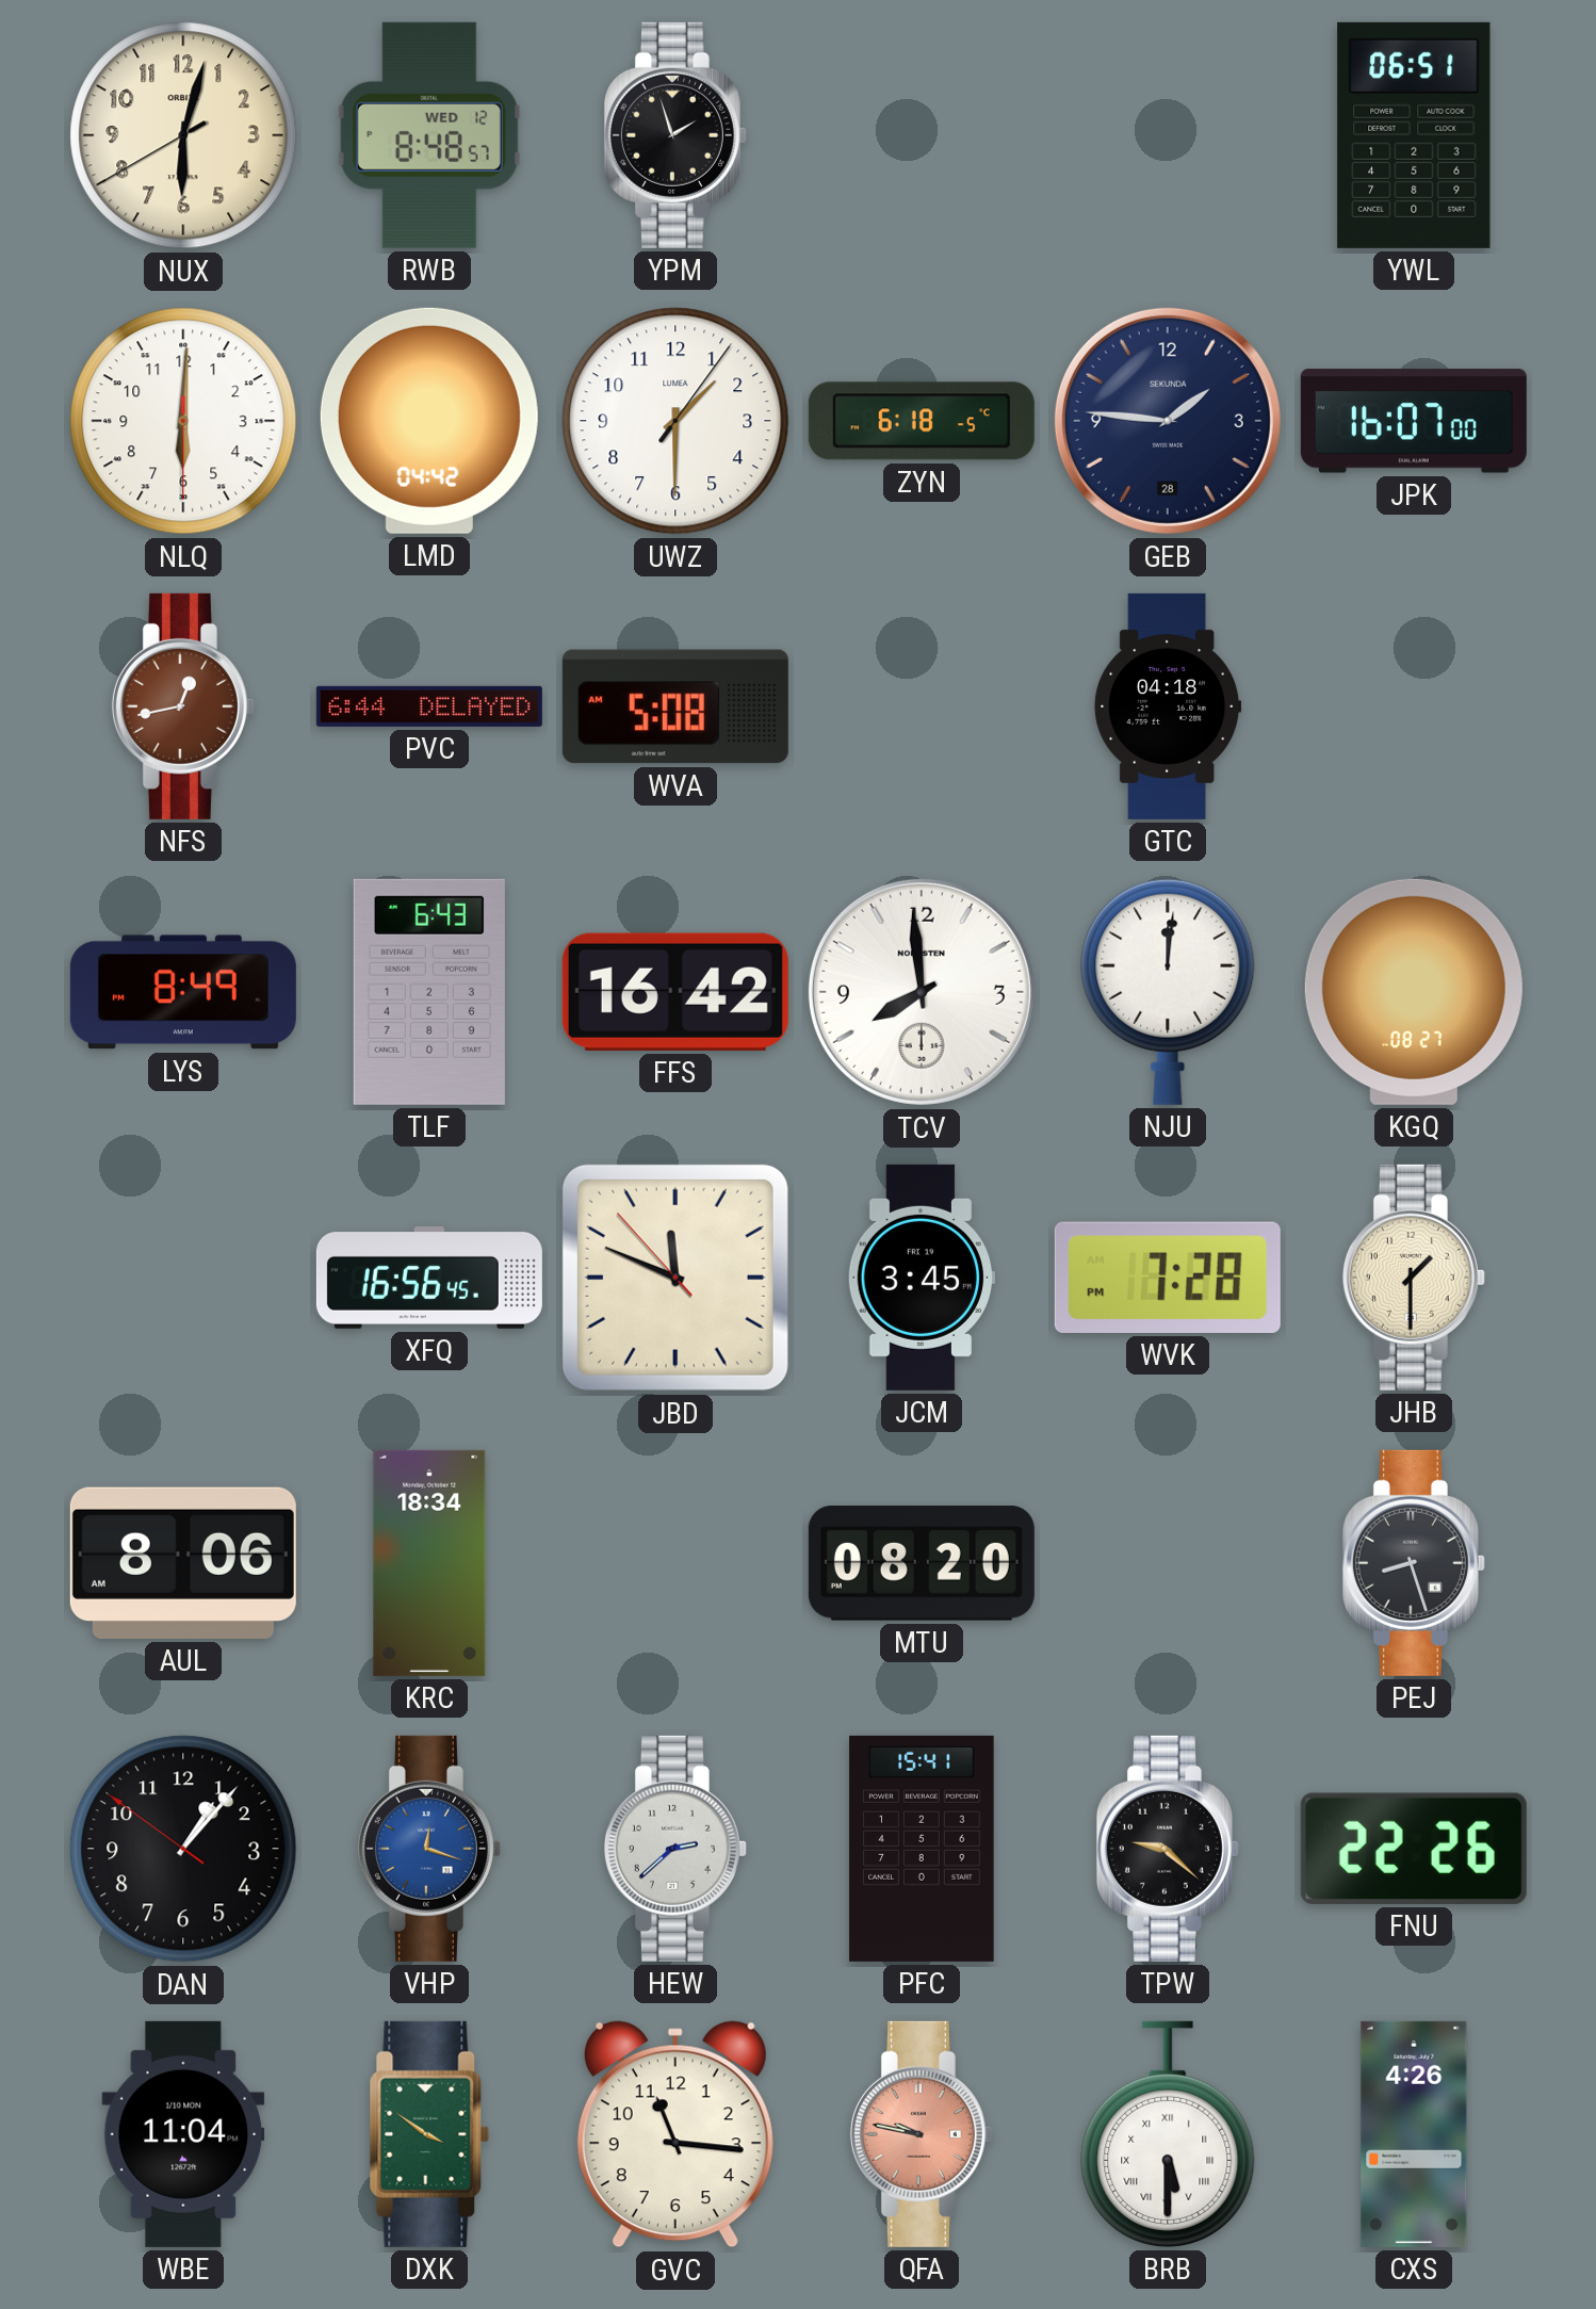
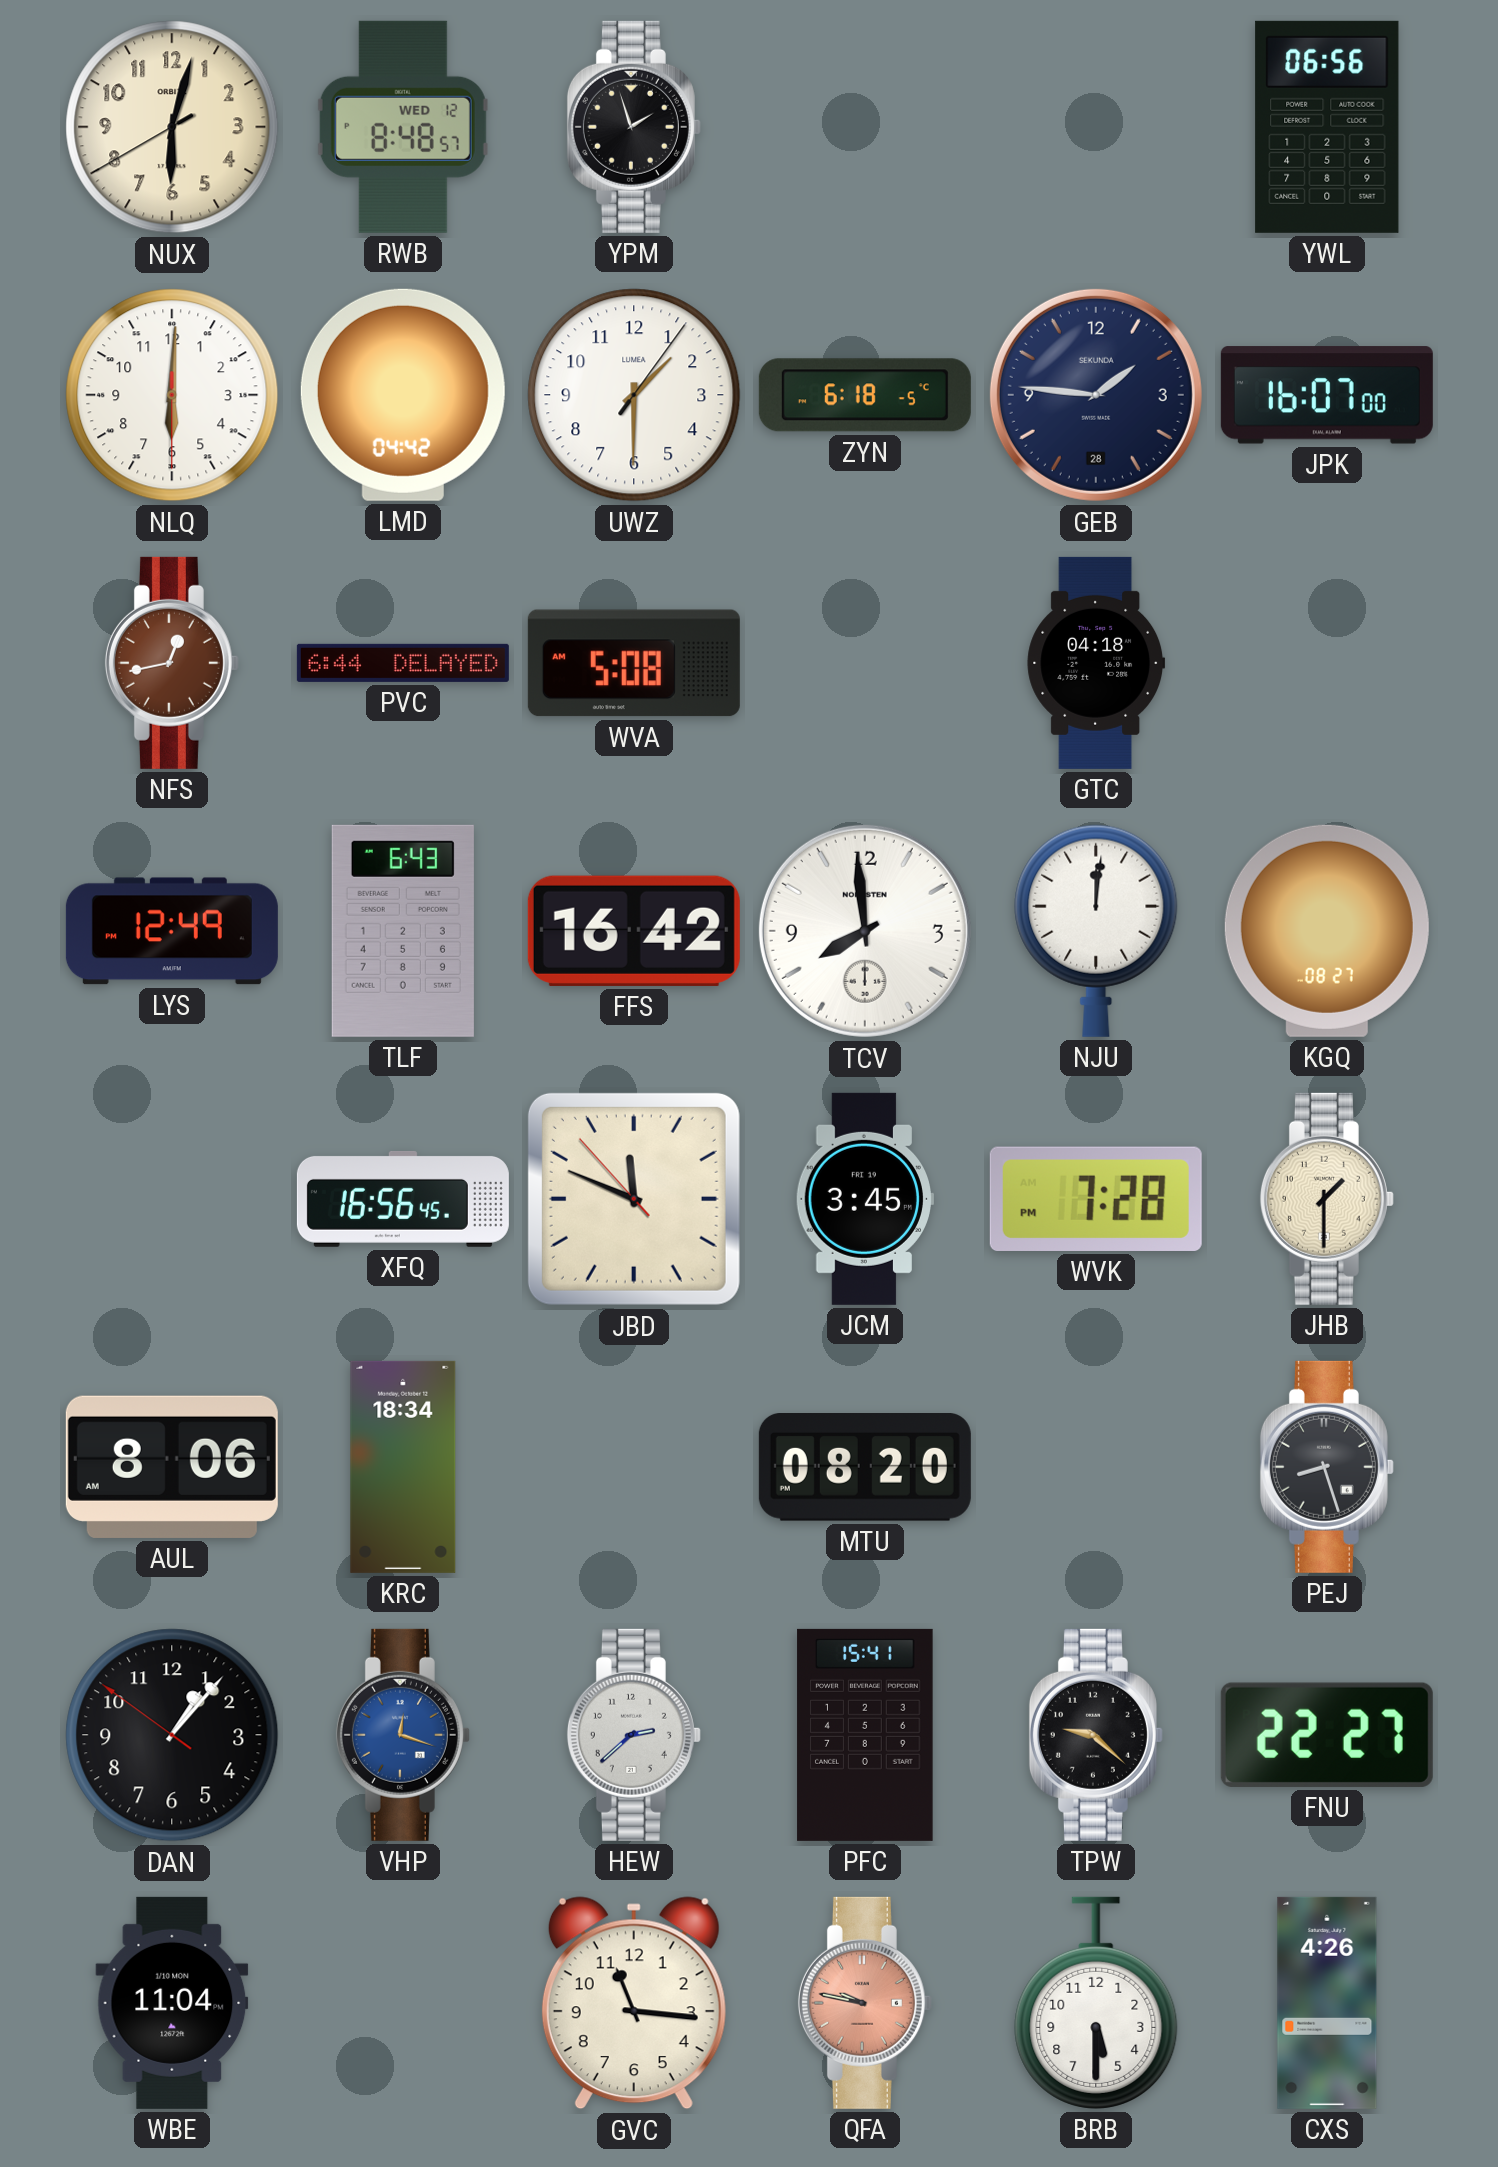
YWL: 06:51 -> 06:56 (1327, 127)
LYS: 8:49 -> 12:49 (172, 931)
FNU: 22:26 -> 22:27 (1327, 1735)
DXK: 3:51 -> none (429, 2134)
BRB numerals: Roman -> Arabic (1096, 2003)
